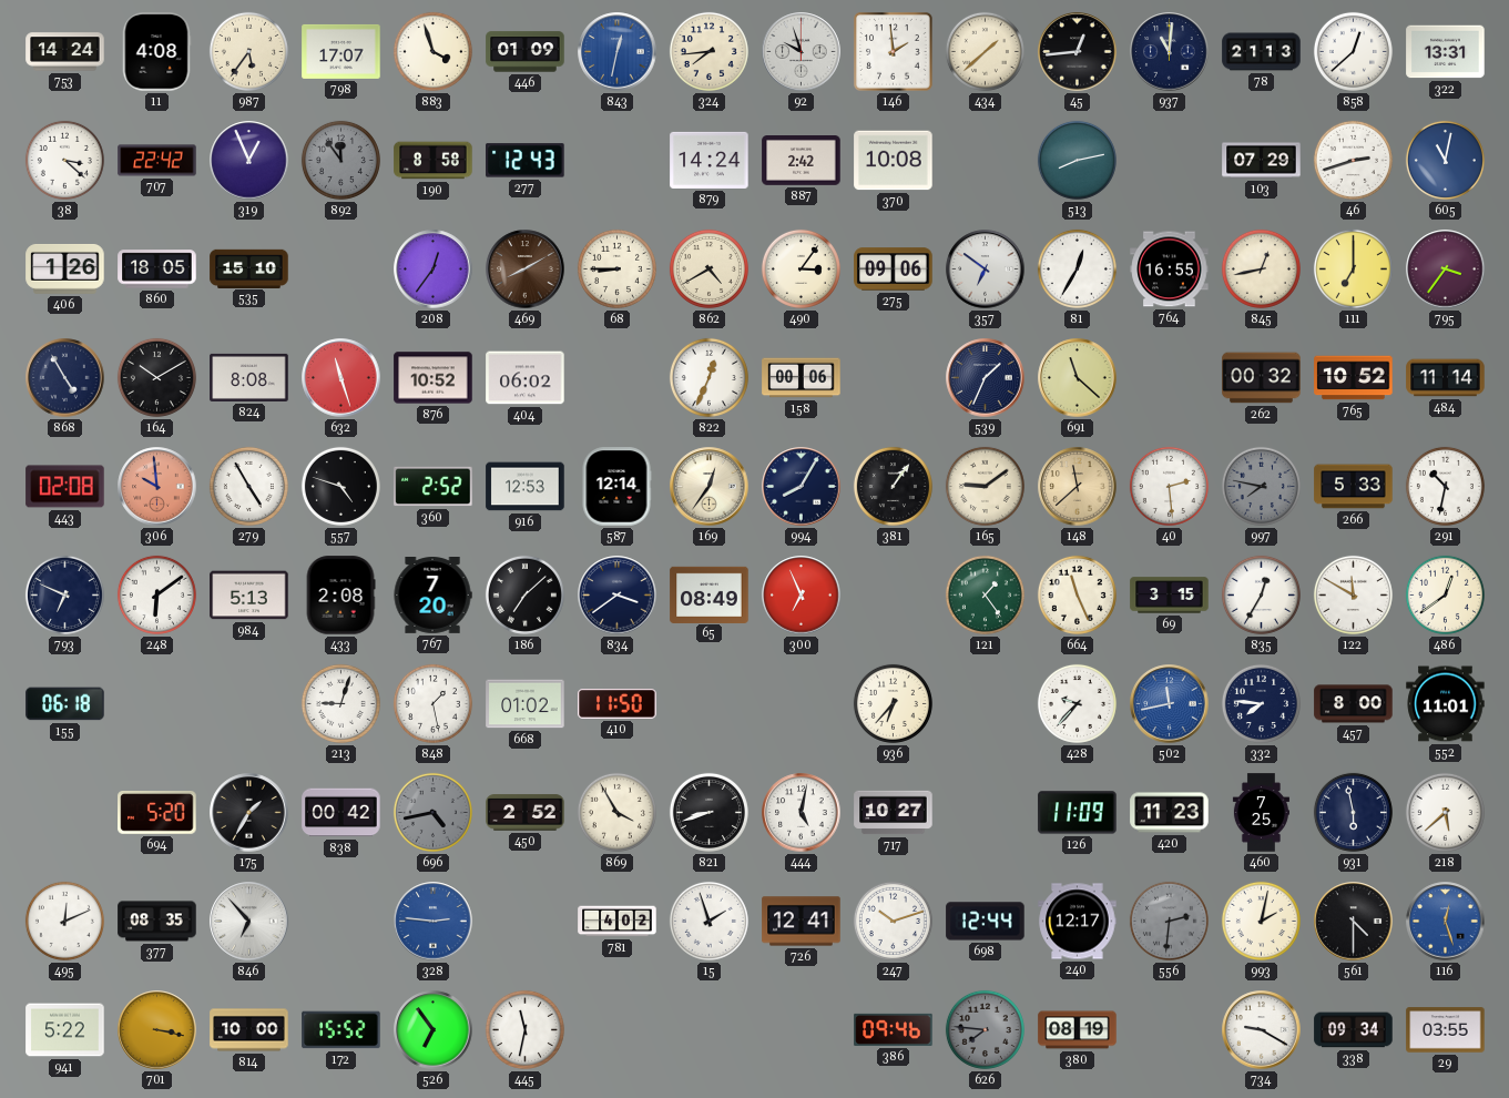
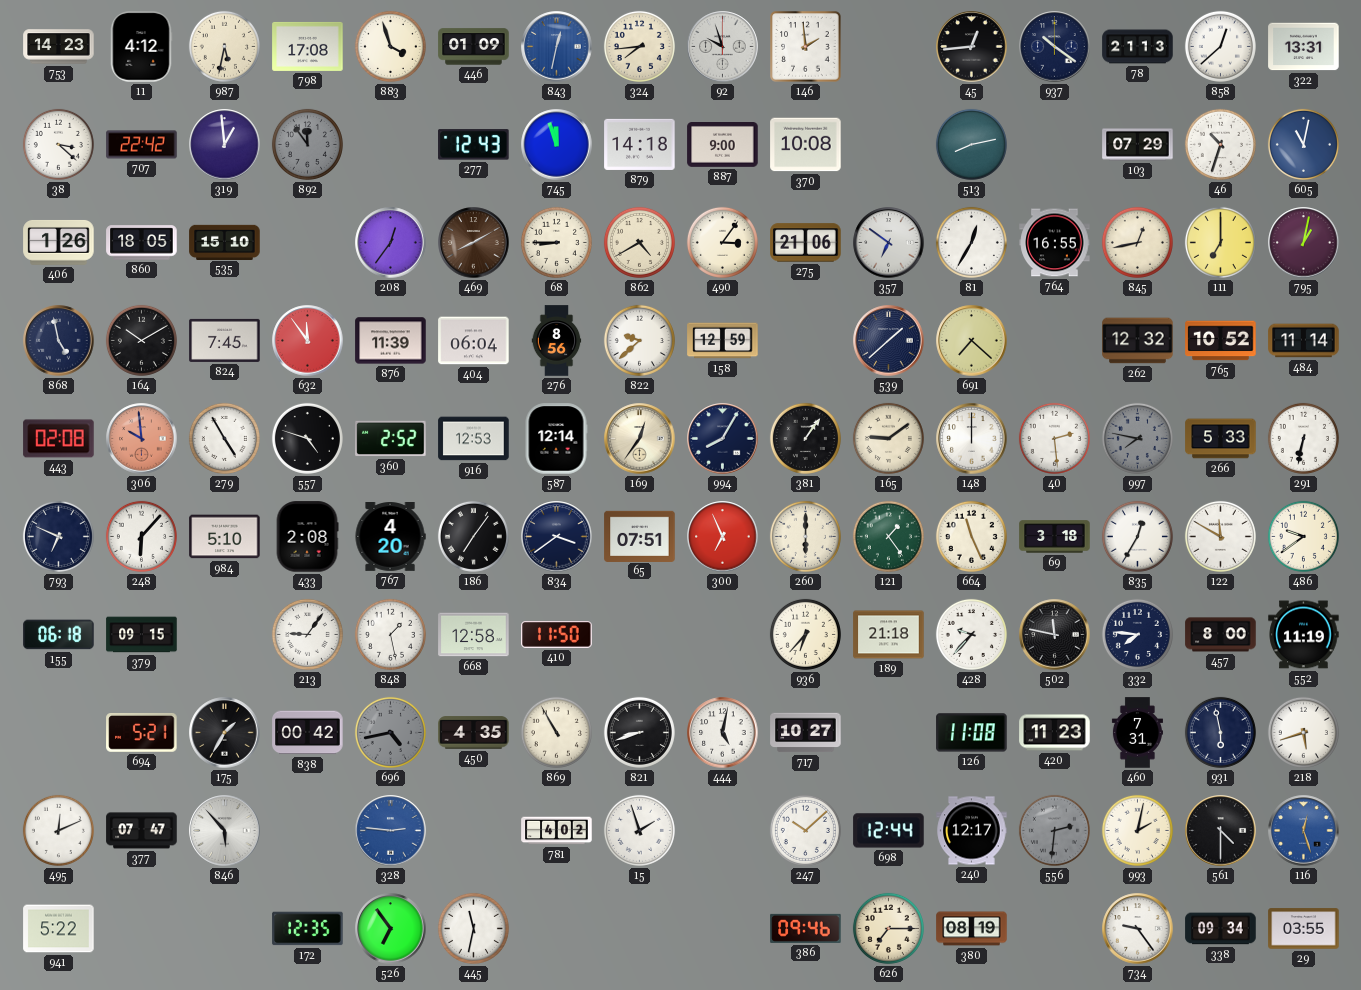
753: 14:24 -> 14:23 (59, 47)
11: 4:08 -> 4:12 (141, 47)
987: 5:36 -> 5:32 (224, 46)
798: 17:07 -> 17:08 (308, 46)
434: 1:38 -> none (985, 51)
937: 11:01 -> 10:21 (1055, 47)
319: 12:56 -> 12:59 (225, 145)
190: 8:58 -> none (434, 161)
745: none -> 11:57 (557, 145)
879: 14:24 -> 14:18 (640, 144)
887: 2:42 -> 9:00 (723, 145)
46: 2:42 -> 10:33 (1220, 144)
275: 09:06 -> 21:06 (806, 243)
795: 3:36 -> 1:02 (1304, 243)
868: 4:55 -> 4:58 (59, 341)
824: 8:08 -> 7:45 (225, 340)
632: 11:27 -> 11:54 (308, 341)
876: 10:52 -> 11:39 (391, 341)
404: 06:02 -> 06:04 (474, 341)
276: none -> 8:56 (557, 341)
822: 12:34 -> 9:38 (639, 340)
158: 00:06 -> 12:59 (723, 341)
539: 1:34 -> 1:38 (889, 341)
691: 11:22 -> 7:22 (972, 341)
262: 00:32 -> 12:32 (1138, 341)
148: 11:38 -> 12:00 (972, 439)
148 dial: champagne -> white (972, 439)
291: 10:32 -> 6:32 (1303, 438)
248: 6:09 -> 6:07 (141, 536)
984: 5:13 -> 5:10 (225, 537)
767: 7:20 -> 4:20 (390, 537)
186: 7:08 -> 7:06 (473, 536)
65: 08:49 -> 07:51 (640, 536)
260: none -> 6:00 (805, 536)
69: 3:15 -> 3:18 (1055, 537)
486: 12:39 -> 9:39 (1303, 536)
379: none -> 09:15 (142, 635)
213: 9:03 -> 9:06 (307, 634)
668: 01:02 -> 12:58 (474, 635)
189: none -> 21:18 (889, 635)
502: 11:43 -> 11:47 (1055, 635)
502 dial: blue -> black (1055, 635)
552: 11:01 -> 11:19 (1304, 635)
694: 5:20 -> 5:21 (142, 733)
450: 2:52 -> 4:35 (474, 733)
869: 3:55 -> 10:55 (556, 732)
126: 11:09 -> 11:08 (972, 733)
460: 7:25 -> 7:31 (1137, 733)
218: 5:38 -> 5:42 (1303, 732)
377: 08:35 -> 07:47 (142, 831)
846: 6:53 -> 5:53 (225, 831)
726: 12:41 -> none (802, 922)
247: 10:12 -> 10:08 (805, 830)
701: 3:17 -> none (157, 1030)
814: 10:00 -> none (249, 1030)
172: 15:52 -> 12:35 (308, 929)
626: 7:46 -> 7:15 (888, 928)
626 dial: grey -> cream (888, 928)
734: 9:20 -> 9:24 (1138, 929)
